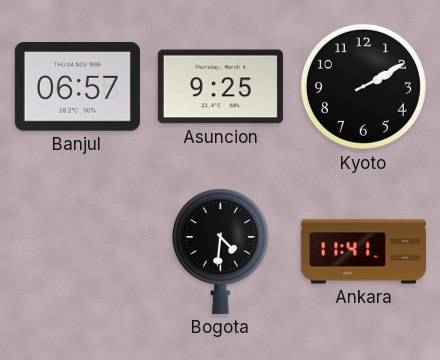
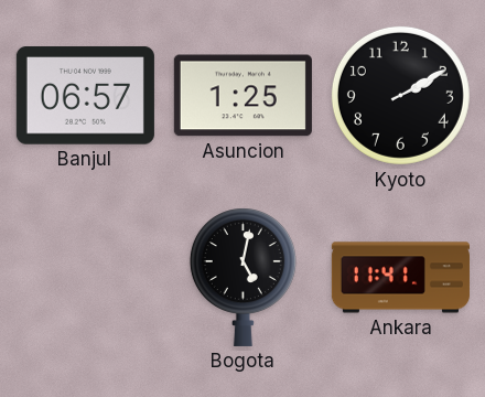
Asuncion: 9:25 -> 1:25 (242, 96)
Bogota: 4:31 -> 5:02 (242, 277)
